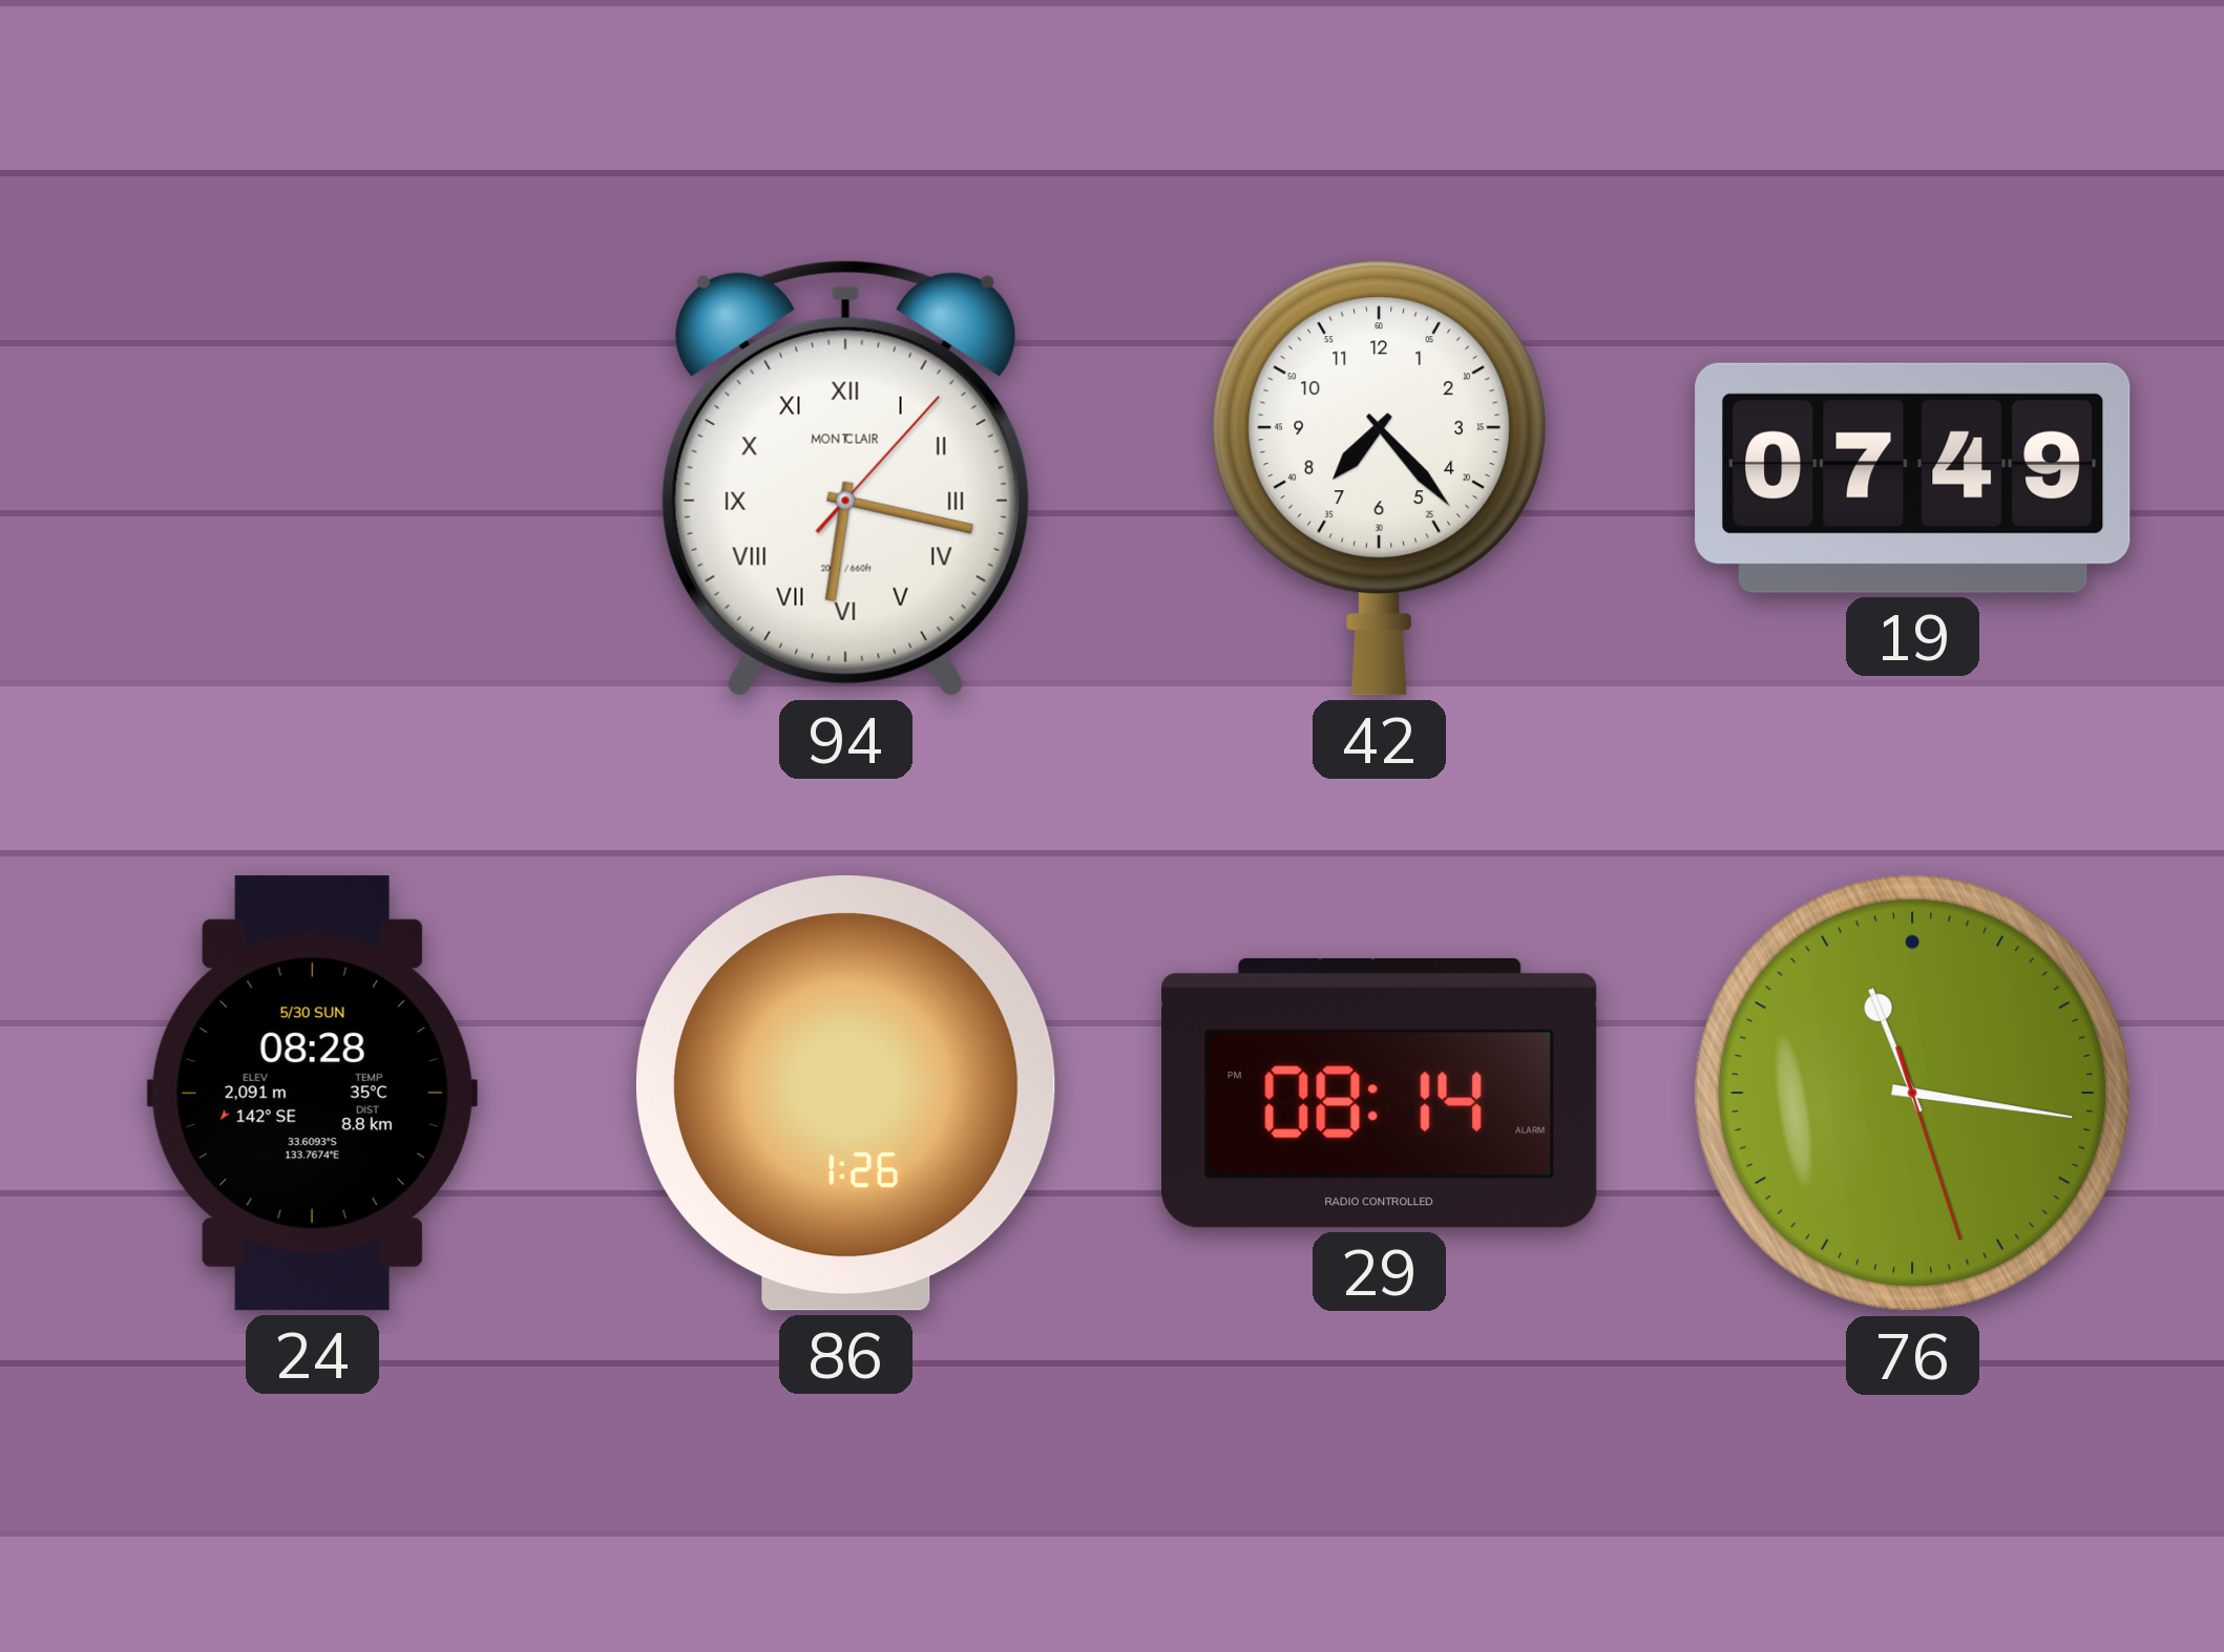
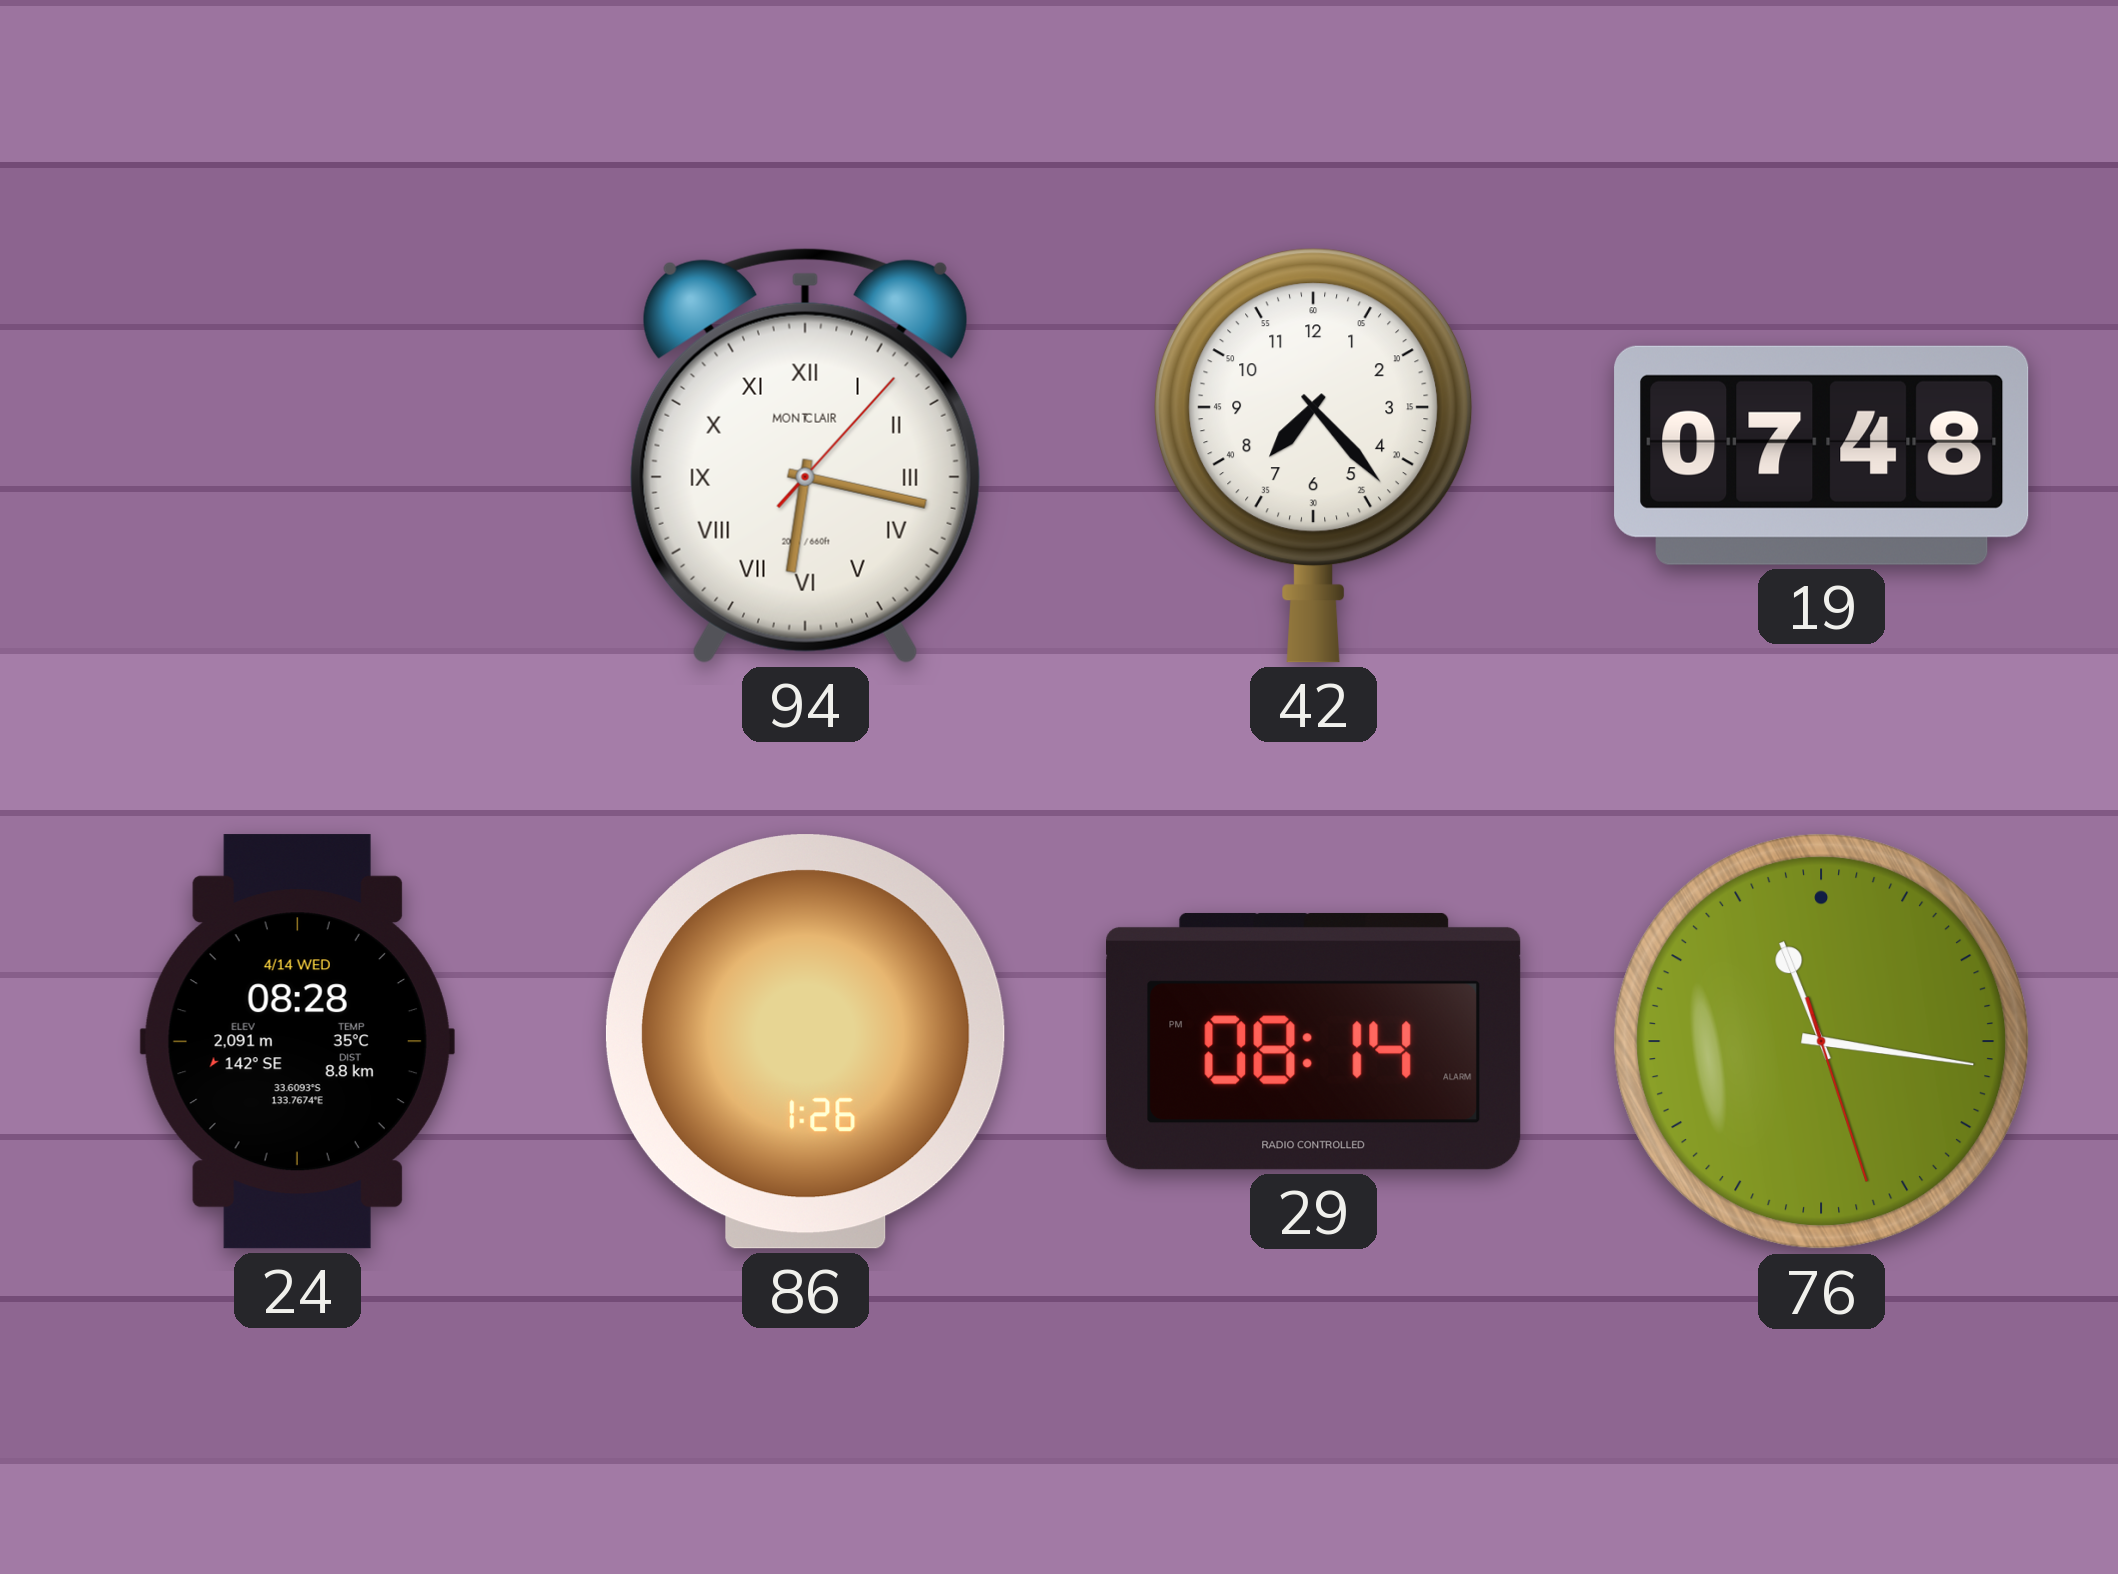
19: 07:49 -> 07:48 (1822, 455)
24 date: 5/30 SUN -> 4/14 WED (297, 1042)
